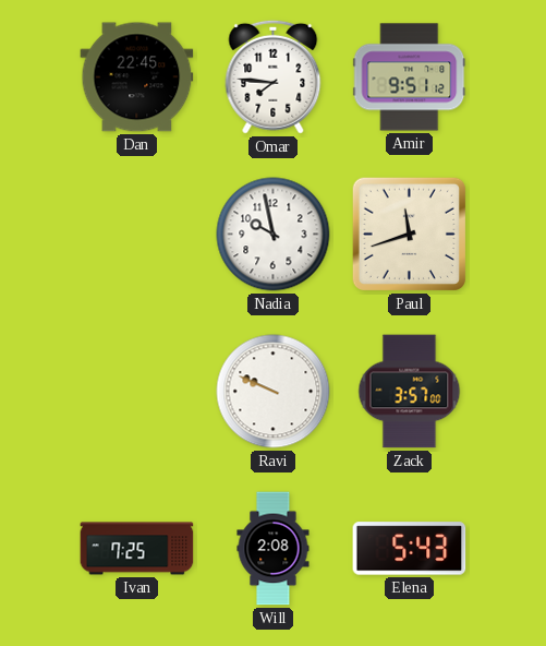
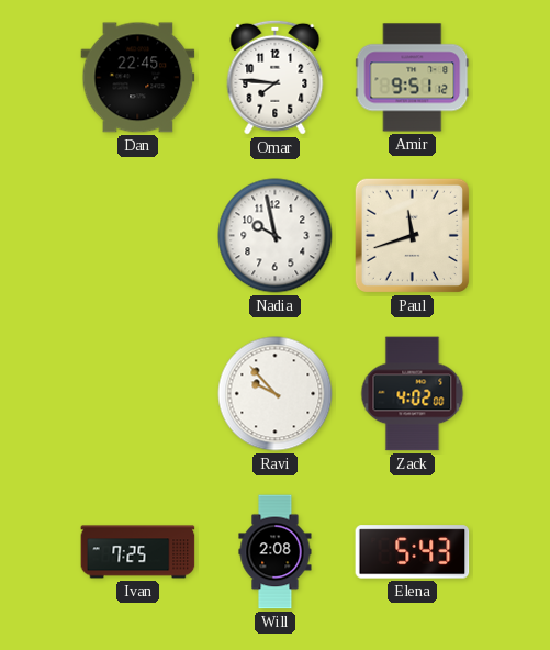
Ravi: 9:49 -> 9:53 (276, 394)
Zack: 3:57 -> 4:02 (413, 394)
